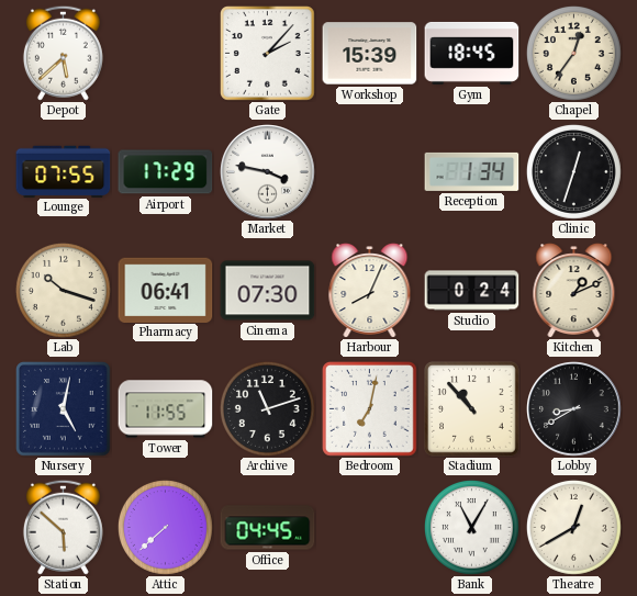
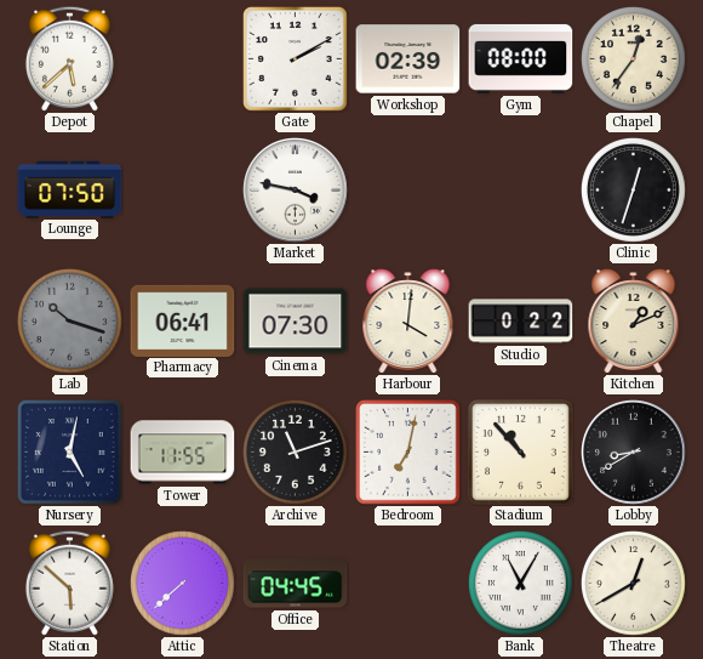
Gate: 2:07 -> 2:10 (296, 59)
Workshop: 15:39 -> 02:39 (408, 59)
Gym: 18:45 -> 08:00 (521, 58)
Lounge: 07:55 -> 07:50 (70, 189)
Airport: 17:29 -> none (166, 172)
Reception: 1:34 -> none (472, 171)
Lab dial: cream -> grey (69, 320)
Harbour: 8:04 -> 4:01 (408, 322)
Studio: 0:24 -> 0:22 (521, 322)
